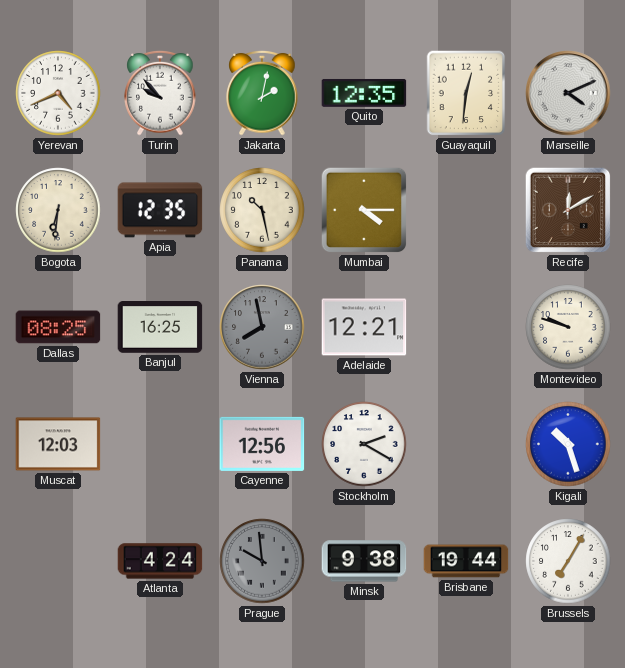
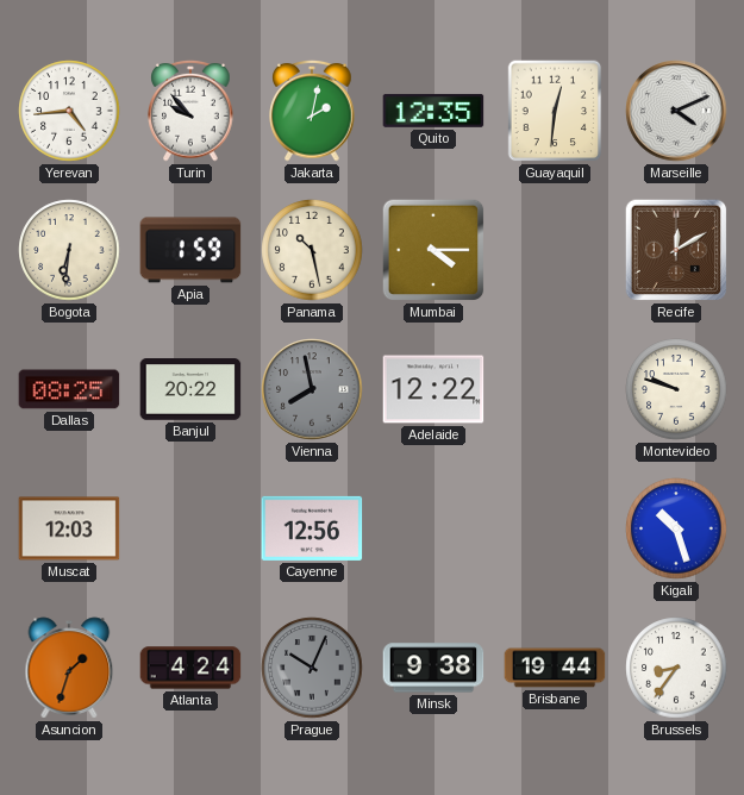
Yerevan: 4:41 -> 4:44 (69, 111)
Apia: 12:35 -> 1:59 (190, 250)
Banjul: 16:25 -> 20:22 (190, 390)
Adelaide: 12:21 -> 12:22 (433, 389)
Stockholm: 2:20 -> none (364, 444)
Asuncion: none -> 1:33 (69, 668)
Prague: 9:59 -> 10:04 (312, 668)
Brussels: 7:05 -> 8:36 (676, 668)
